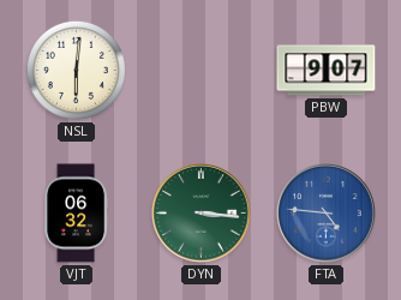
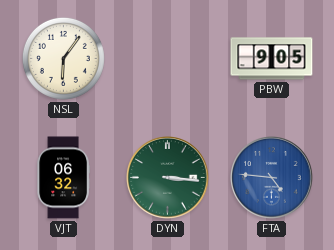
NSL: 6:01 -> 6:06 (63, 58)
PBW: 9:07 -> 9:05 (272, 59)
